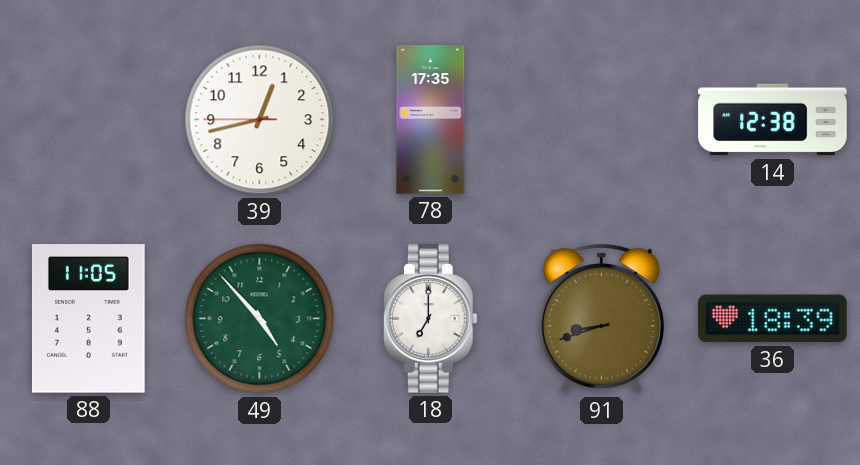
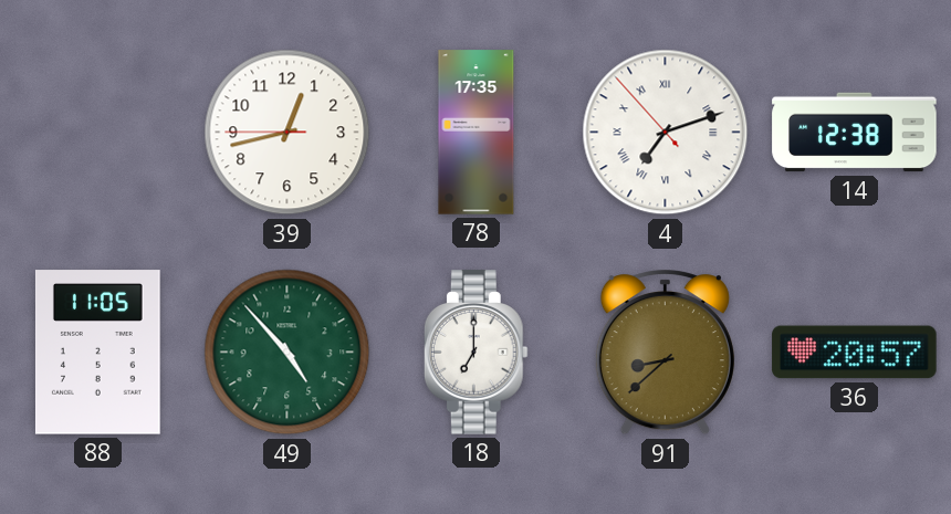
4: none -> 7:11 (666, 133)
91: 8:42 -> 8:38 (665, 353)
36: 18:39 -> 20:57 (855, 353)
